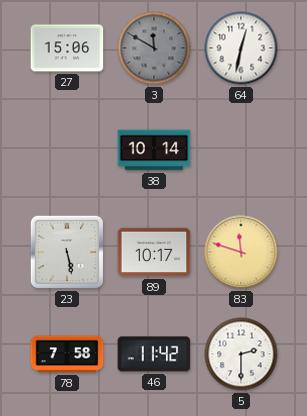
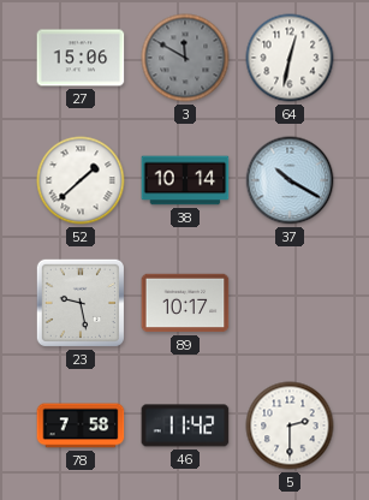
52: none -> 1:38 (81, 180)
37: none -> 10:20 (290, 180)
23: 5:28 -> 9:28 (81, 303)
83: 11:48 -> none (241, 252)
